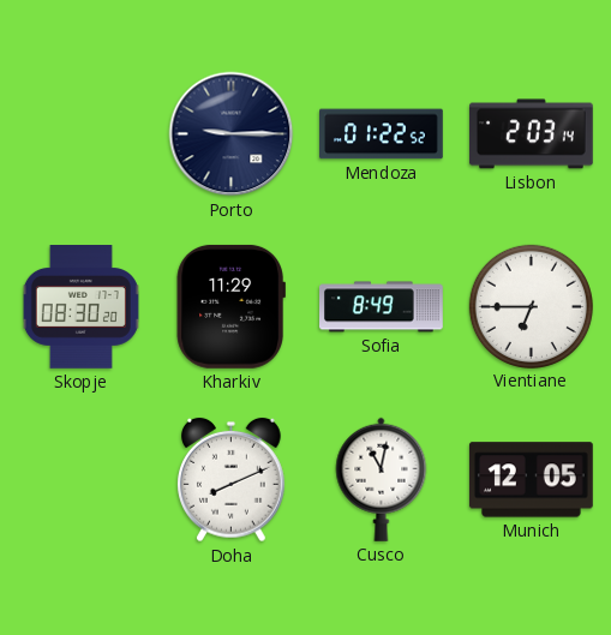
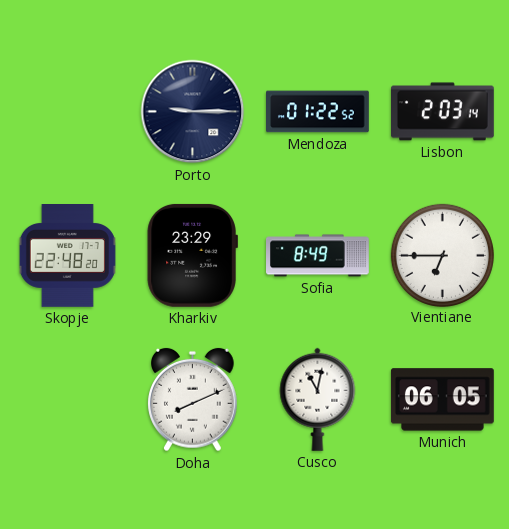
Skopje: 08:30 -> 22:48 (67, 256)
Kharkiv: 11:29 -> 23:29 (192, 255)
Munich: 12:05 -> 06:05 (442, 400)
